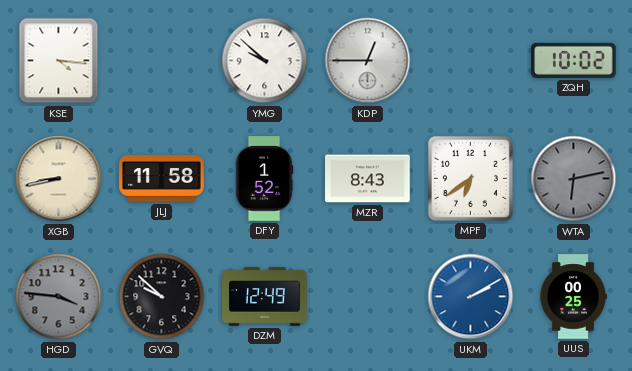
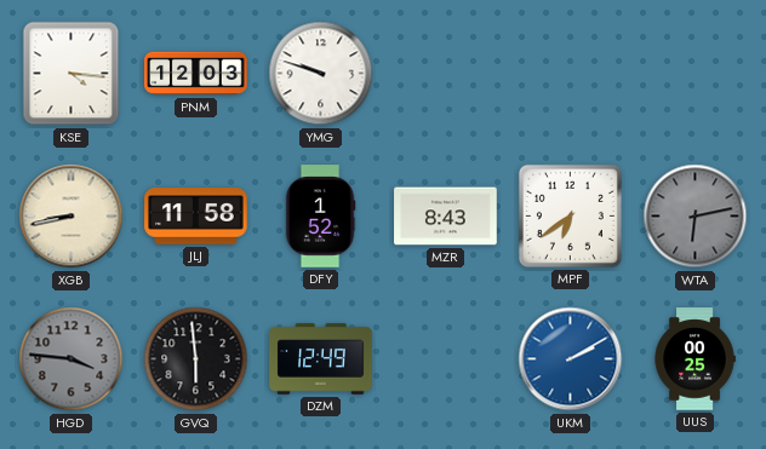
PNM: none -> 12:03 (196, 74)
YMG: 9:52 -> 9:48 (321, 74)
KDP: 12:45 -> none (368, 61)
ZQH: 10:02 -> none (574, 60)
GVQ: 9:52 -> 5:59 (196, 359)
